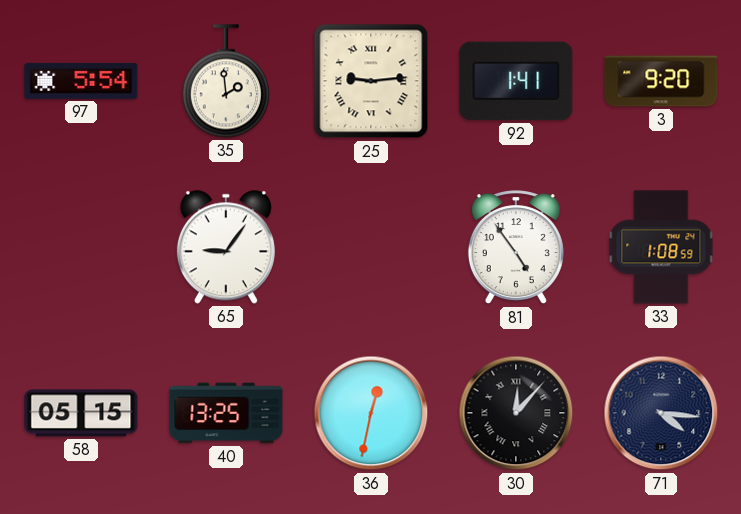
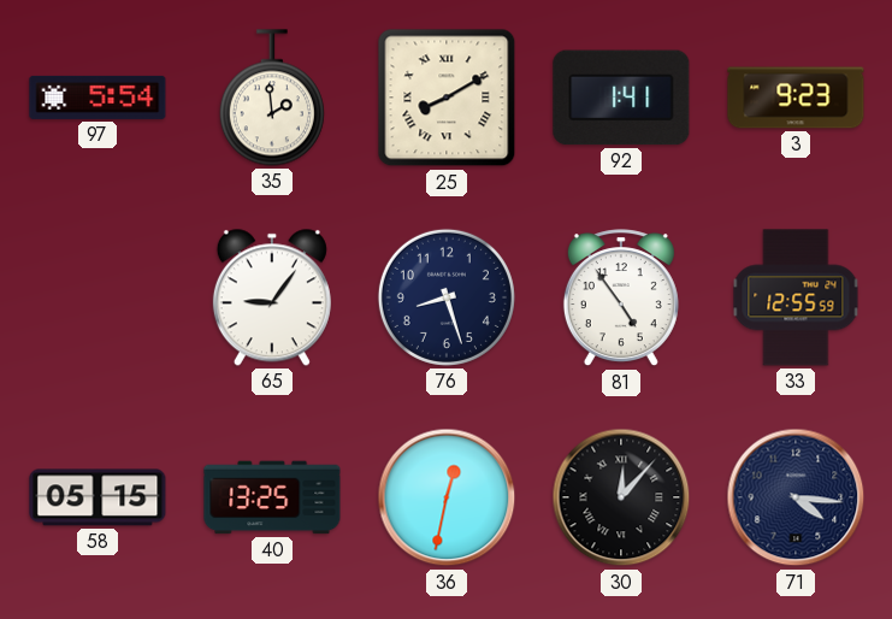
25: 9:14 -> 8:10 (447, 98)
3: 9:20 -> 9:23 (796, 98)
76: none -> 8:27 (447, 297)
33: 1:08 -> 12:55 (796, 297)
